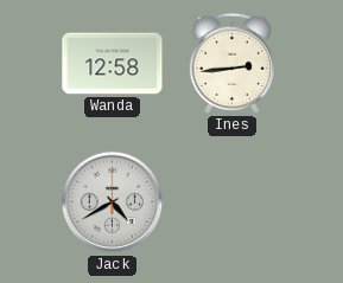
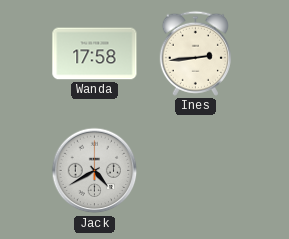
Wanda: 12:58 -> 17:58 (95, 54)
